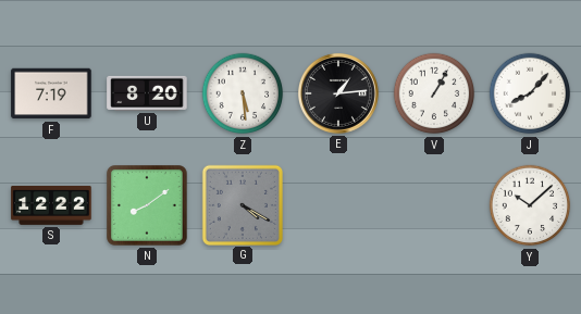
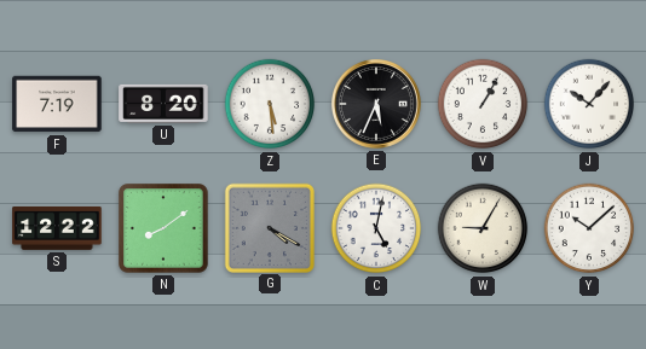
E: 1:14 -> 5:34 (376, 104)
J: 8:07 -> 10:07 (589, 104)
C: none -> 5:02 (376, 228)
W: none -> 9:05 (483, 228)
